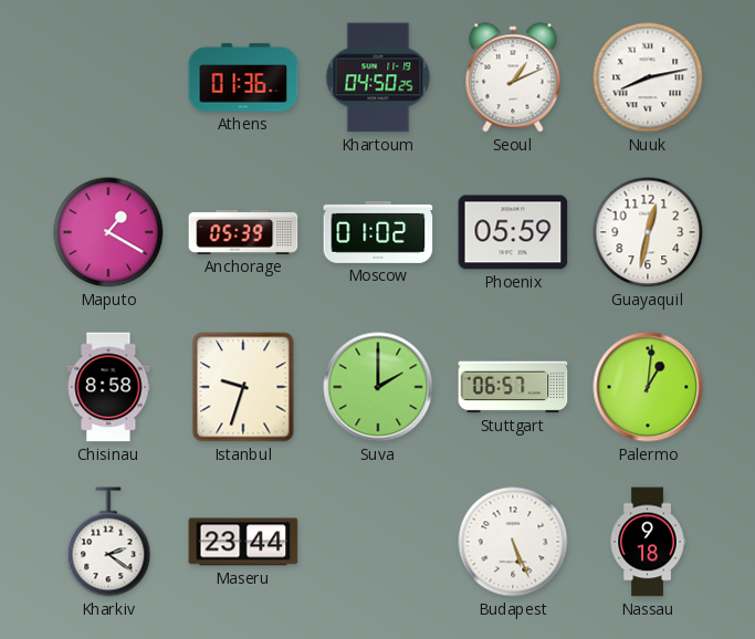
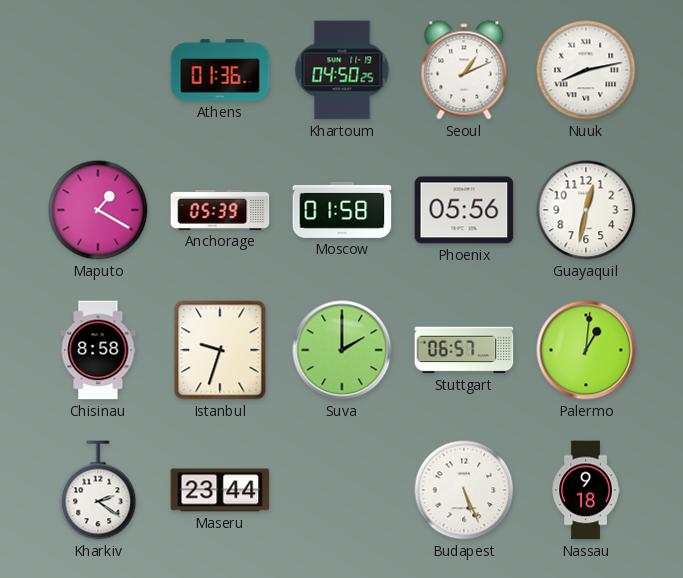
Moscow: 01:02 -> 01:58 (342, 210)
Phoenix: 05:59 -> 05:56 (464, 210)
